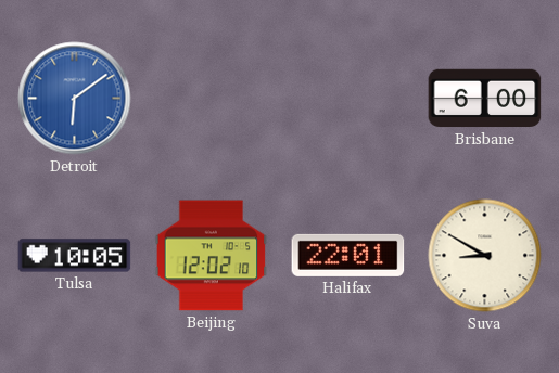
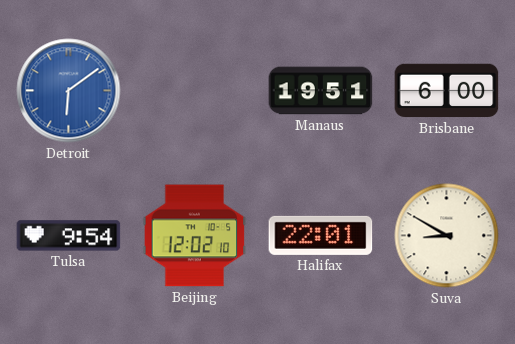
Manaus: none -> 19:51 (321, 91)
Tulsa: 10:05 -> 9:54 (69, 236)
